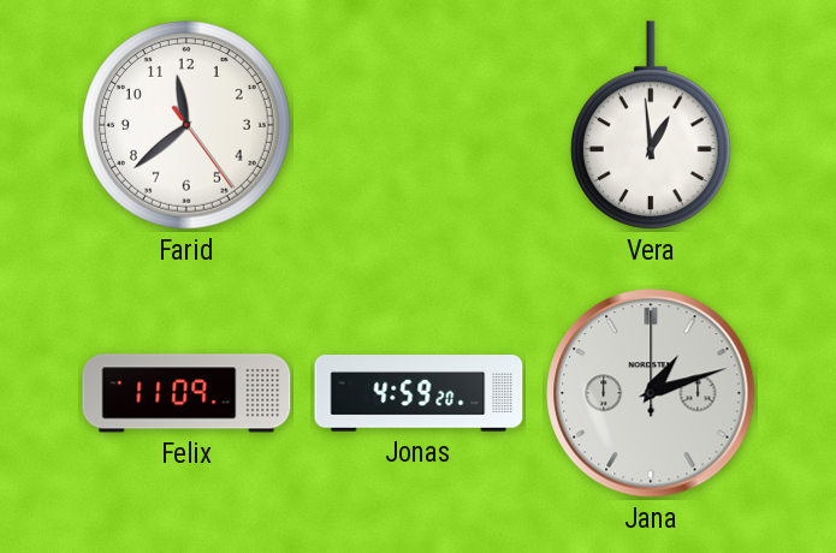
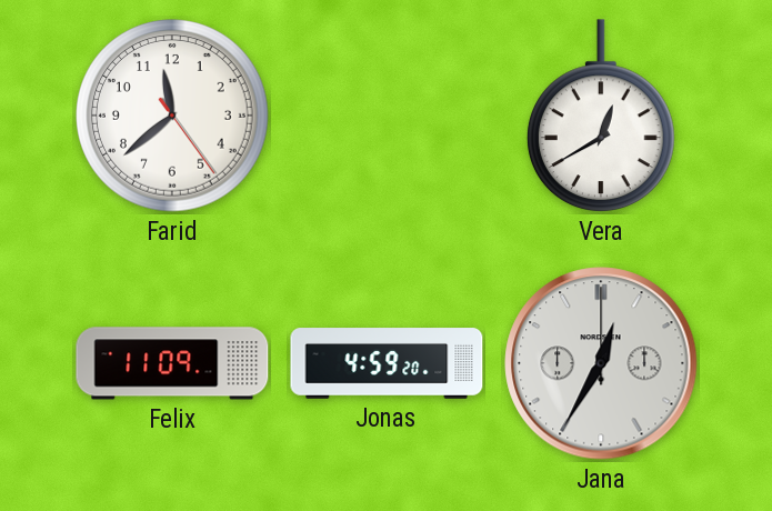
Vera: 12:59 -> 12:40 (601, 116)
Jana: 1:12 -> 12:35 (601, 363)
